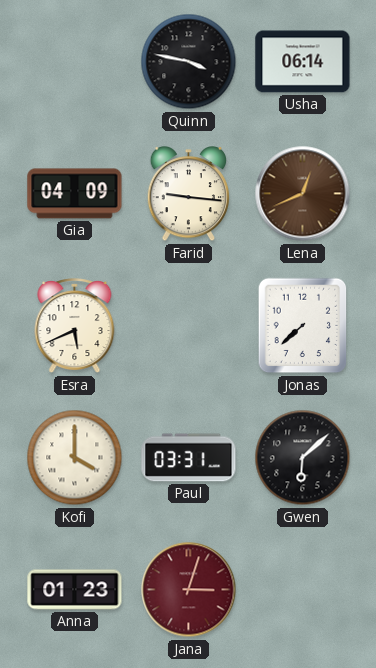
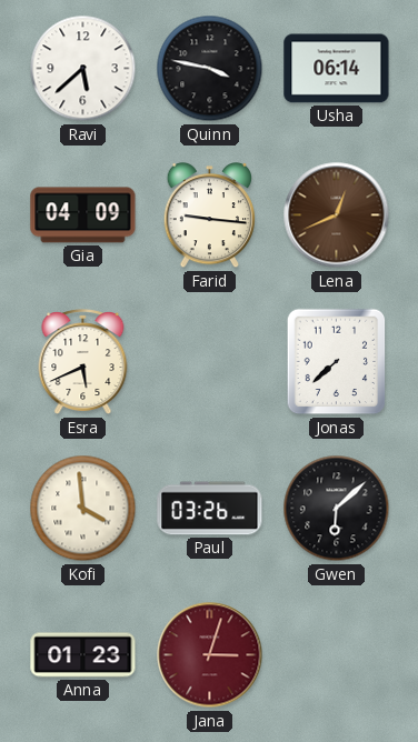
Ravi: none -> 5:38 (83, 69)
Kofi: 4:00 -> 3:59 (83, 509)
Paul: 03:31 -> 03:26 (210, 509)
